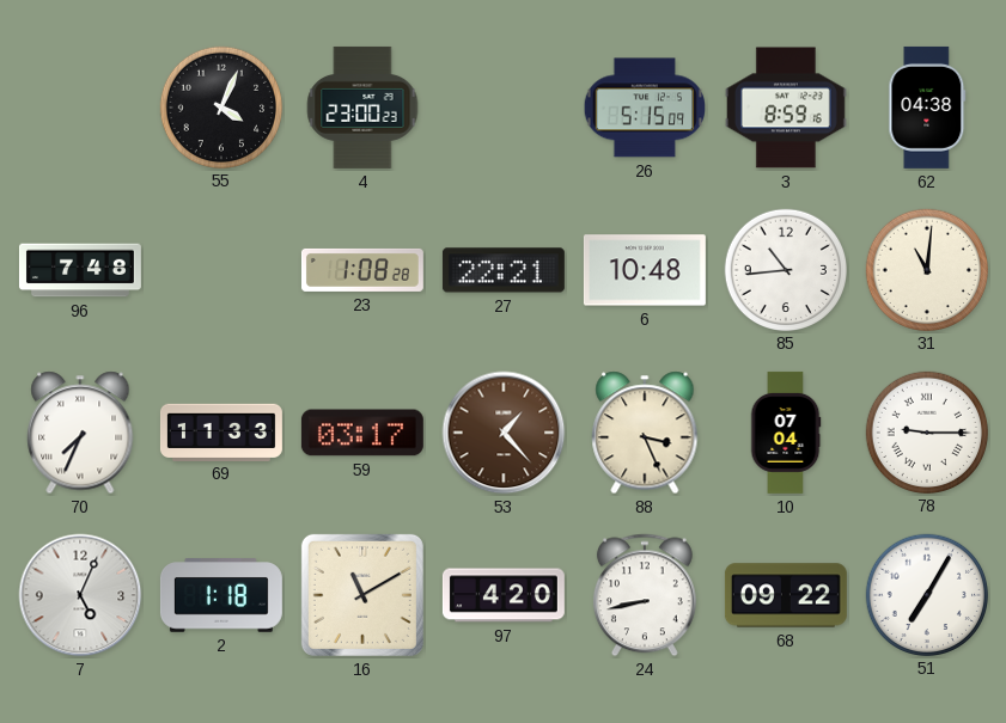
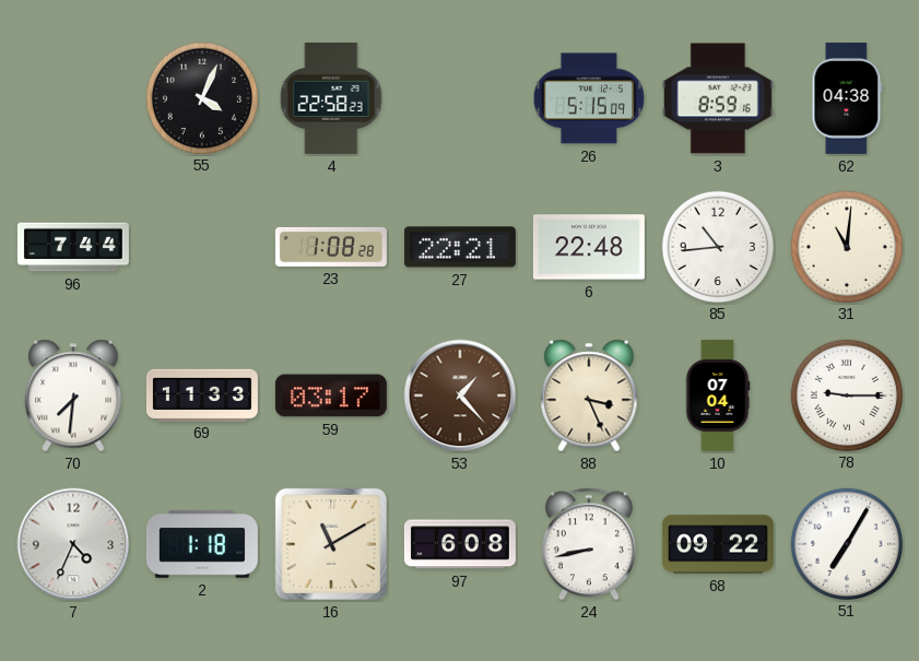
4: 23:00 -> 22:58 (331, 98)
96: 7:48 -> 7:44 (73, 247)
6: 10:48 -> 22:48 (589, 247)
70: 7:34 -> 7:31 (73, 396)
7: 5:04 -> 4:34 (73, 544)
97: 4:20 -> 6:08 (460, 544)
